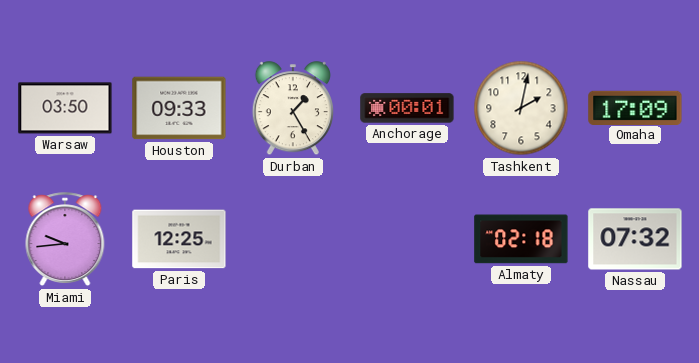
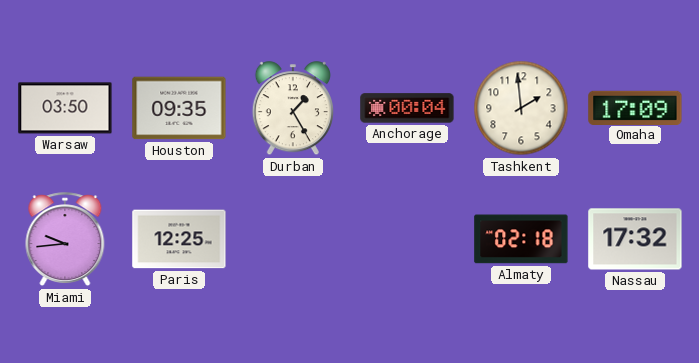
Houston: 09:33 -> 09:35 (179, 108)
Anchorage: 00:01 -> 00:04 (407, 108)
Tashkent: 2:02 -> 1:59 (521, 108)
Nassau: 07:32 -> 17:32 (635, 239)
